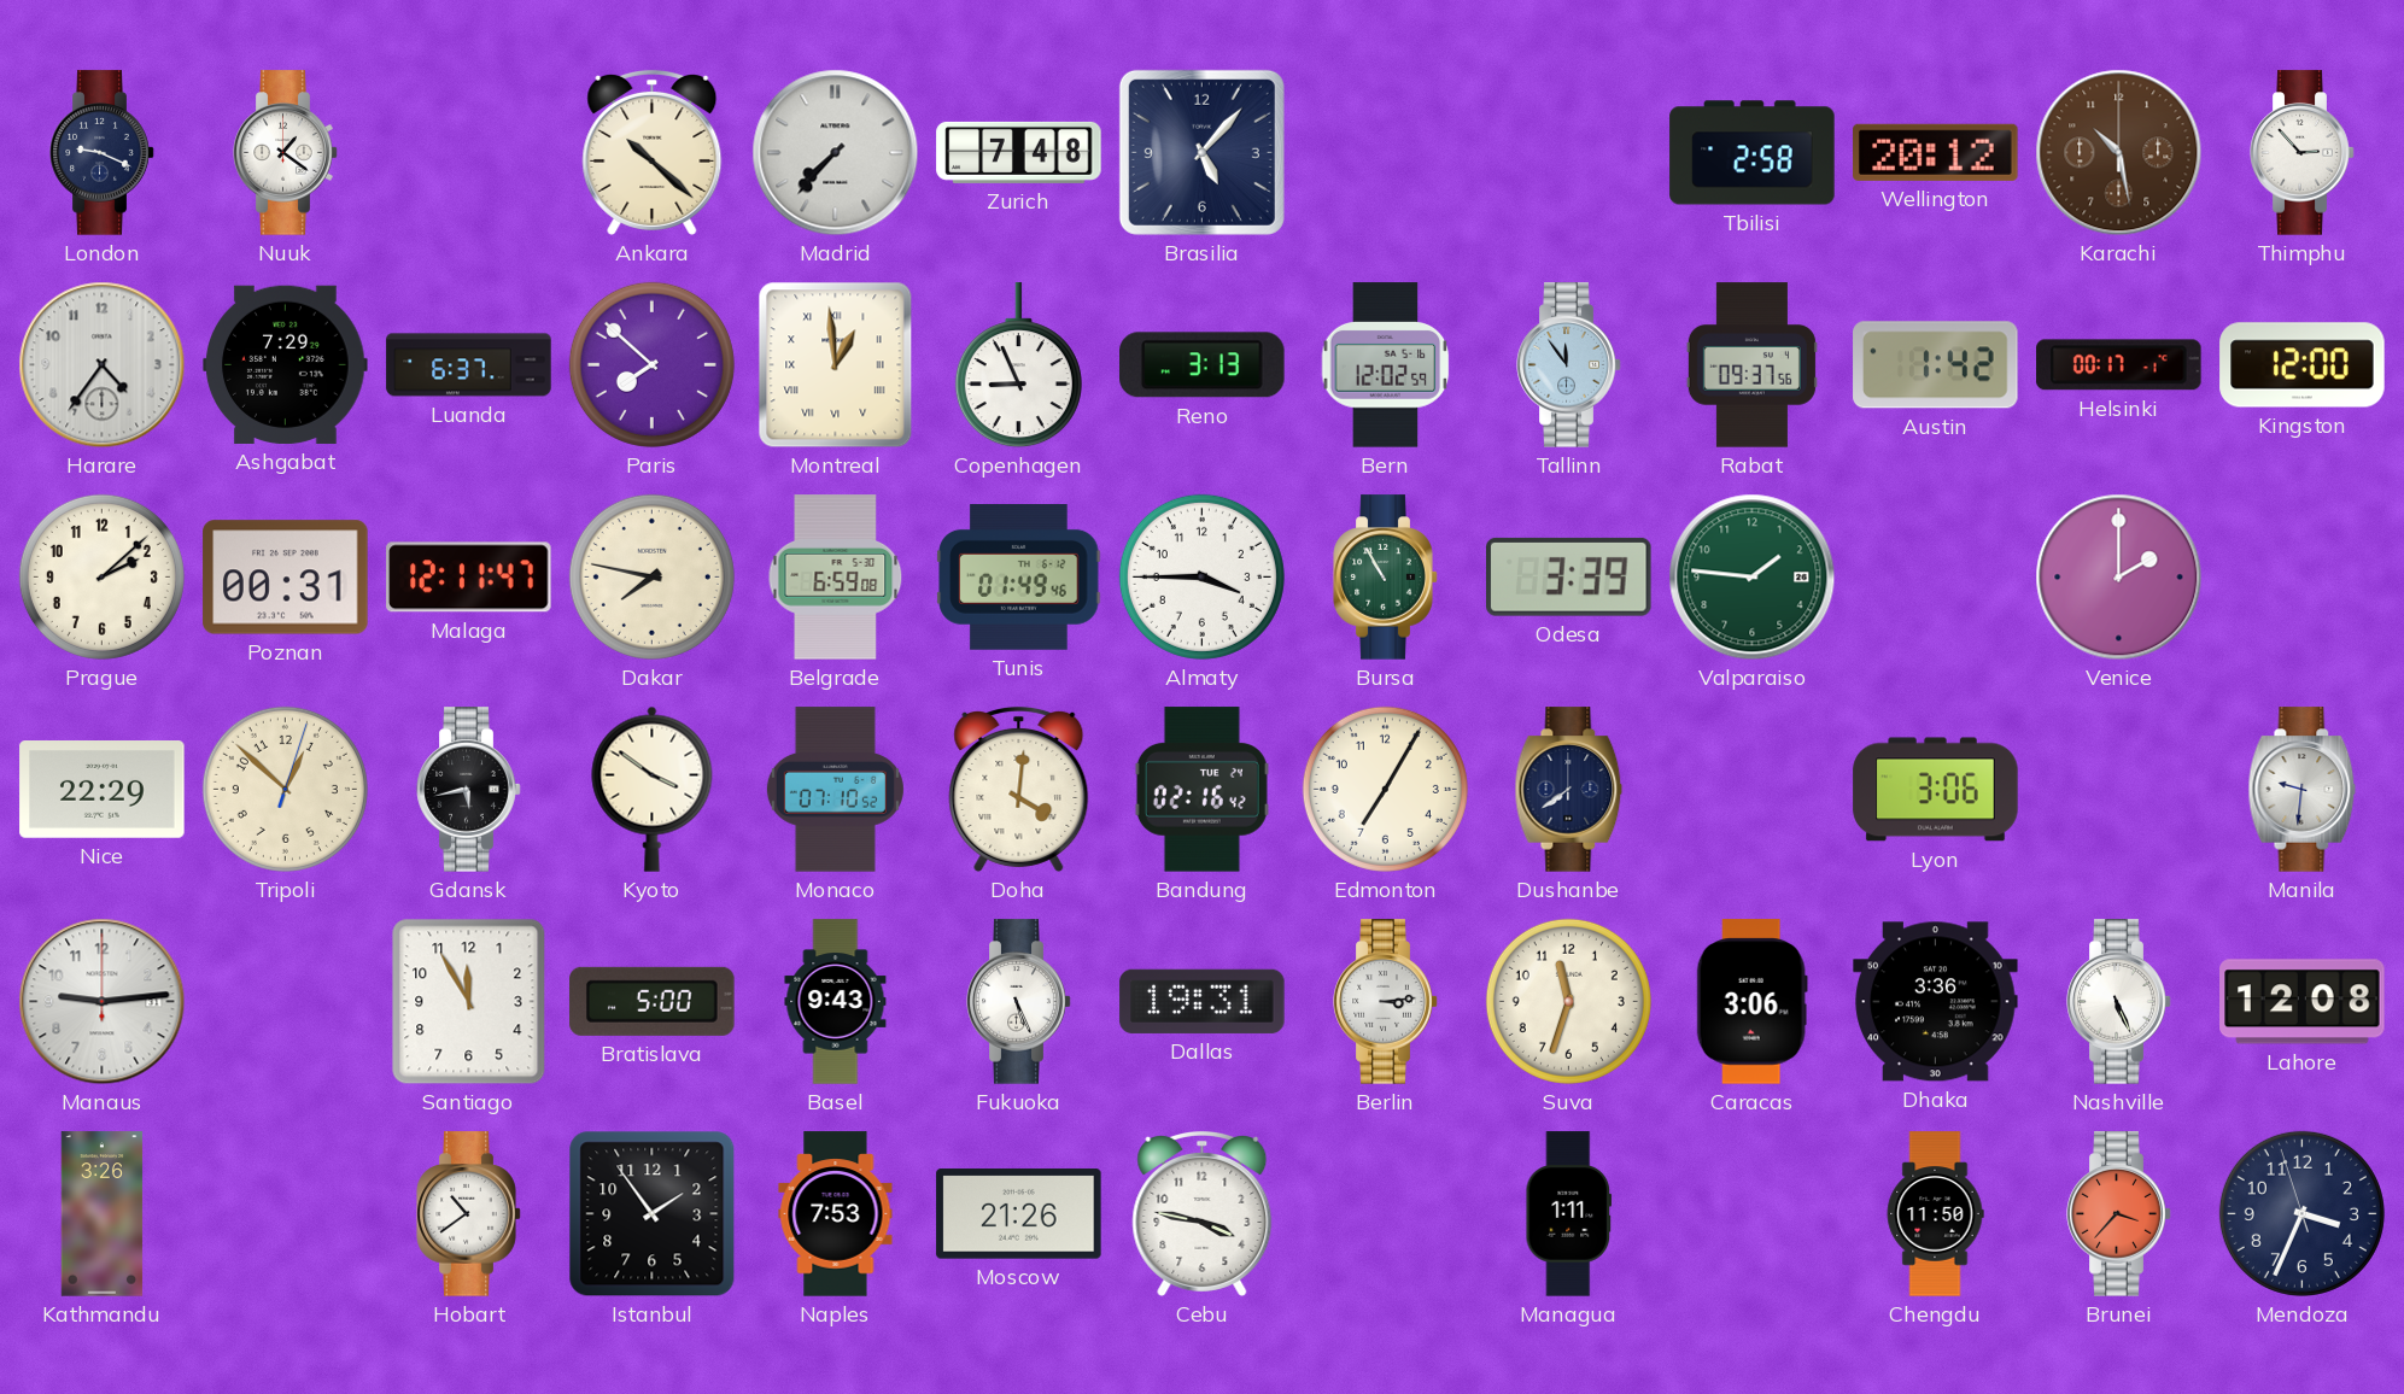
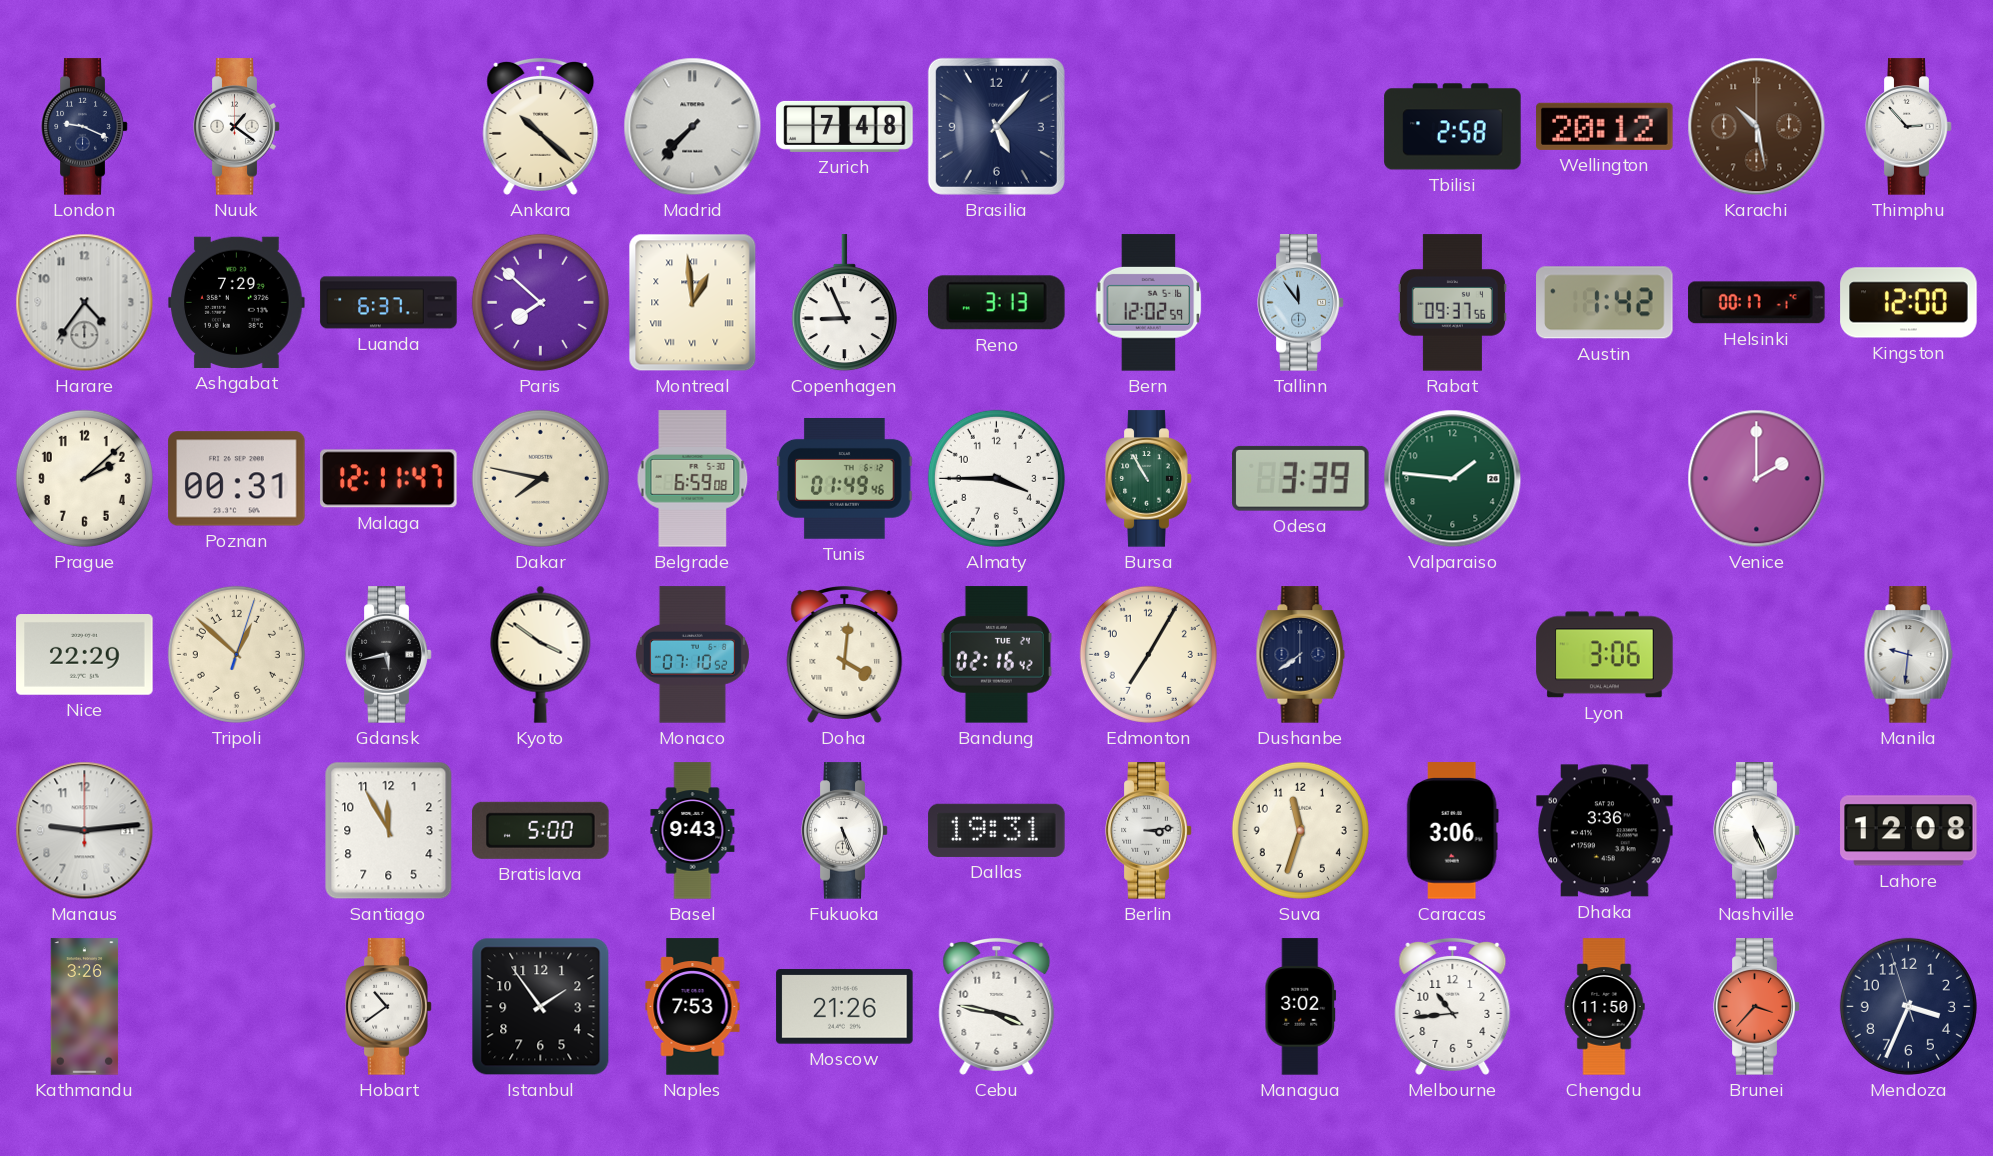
Managua: 1:11 -> 3:02 (1301, 1007)
Melbourne: none -> 10:44 (1453, 1006)
